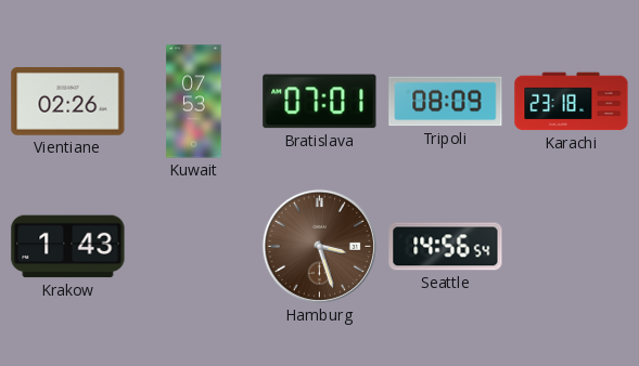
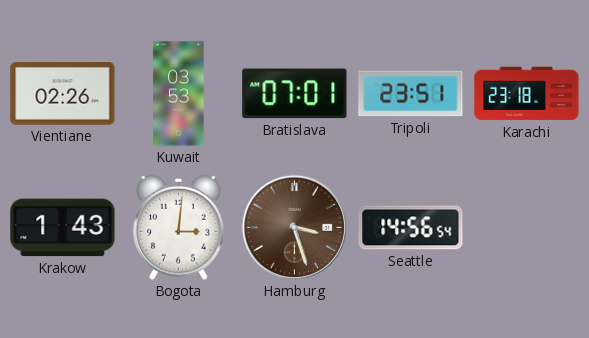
Kuwait: 07:53 -> 03:53 (179, 94)
Tripoli: 08:09 -> 23:51 (411, 94)
Bogota: none -> 3:01 (179, 227)
